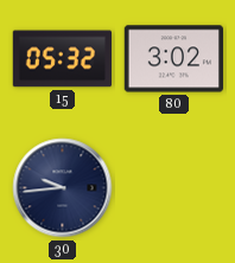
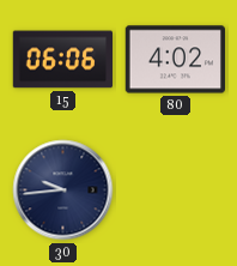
15: 05:32 -> 06:06 (62, 60)
80: 3:02 -> 4:02 (175, 60)
